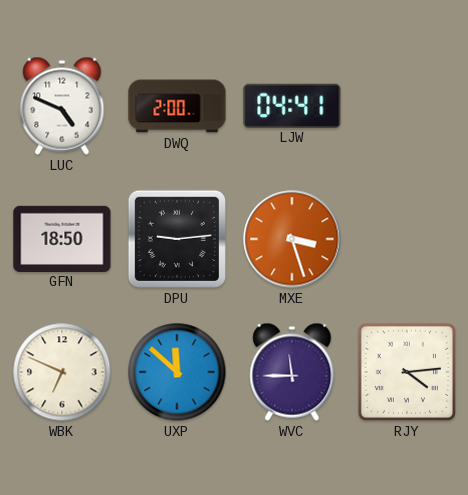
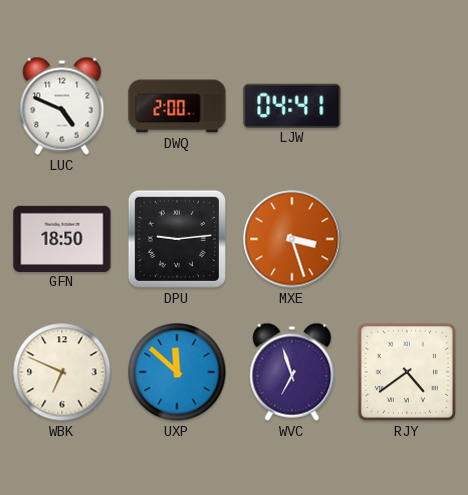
WVC: 11:45 -> 6:57 (292, 372)
RJY: 4:14 -> 4:39 (407, 372)
